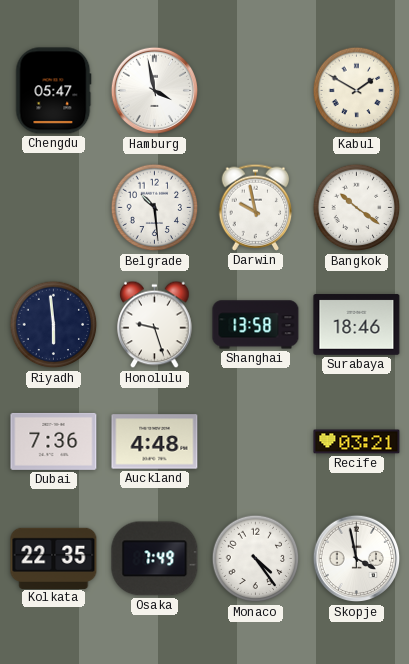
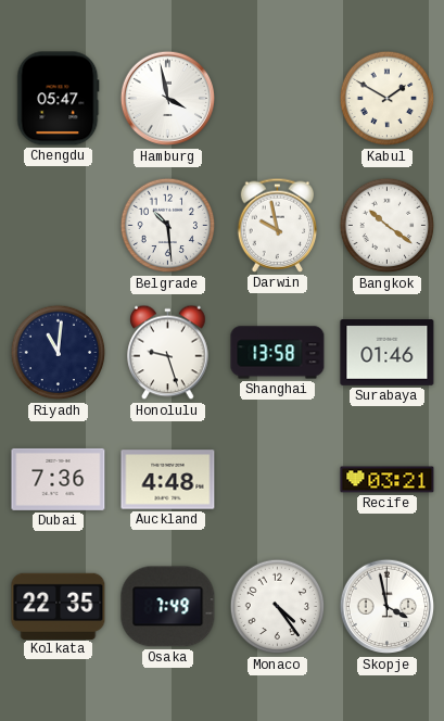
Riyadh: 5:59 -> 11:01 (59, 353)
Surabaya: 18:46 -> 01:46 (388, 353)
